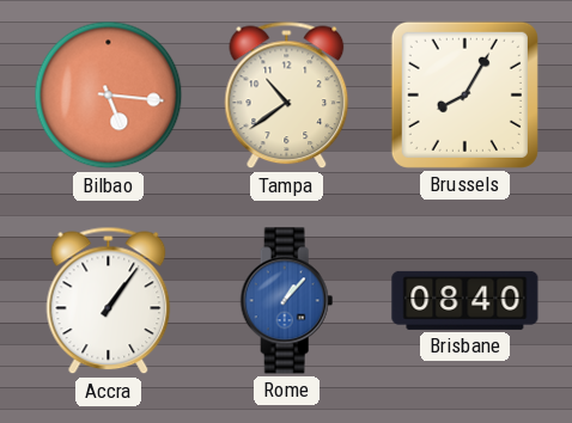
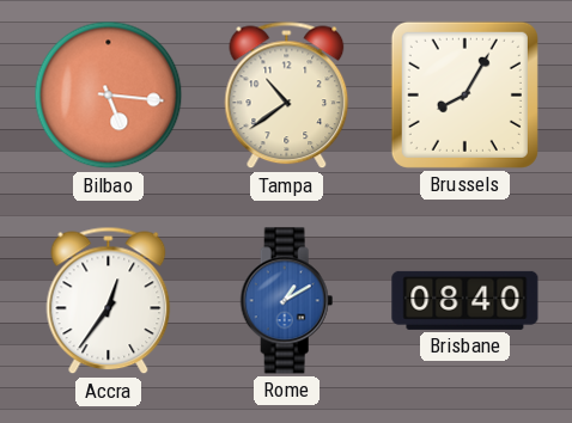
Accra: 1:06 -> 12:36 (109, 301)
Rome: 1:07 -> 1:10 (287, 301)
